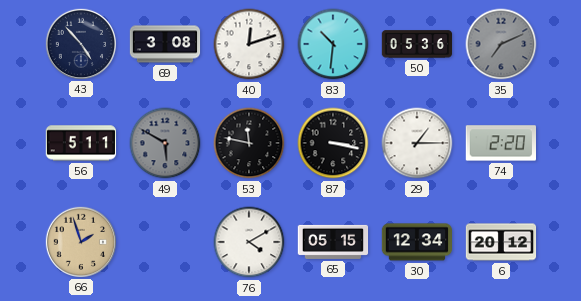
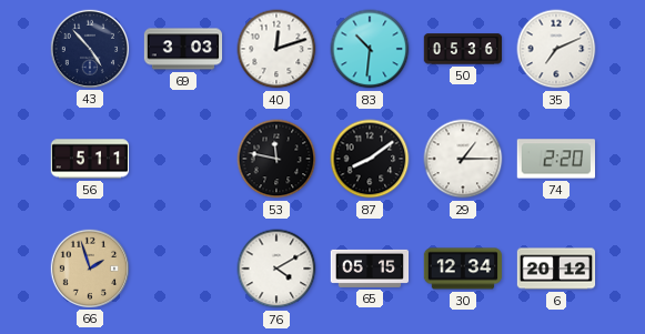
69: 3:08 -> 3:03 (183, 49)
35 dial: grey -> white (556, 49)
49: 5:50 -> none (165, 143)
87: 3:17 -> 8:09 (370, 159)
